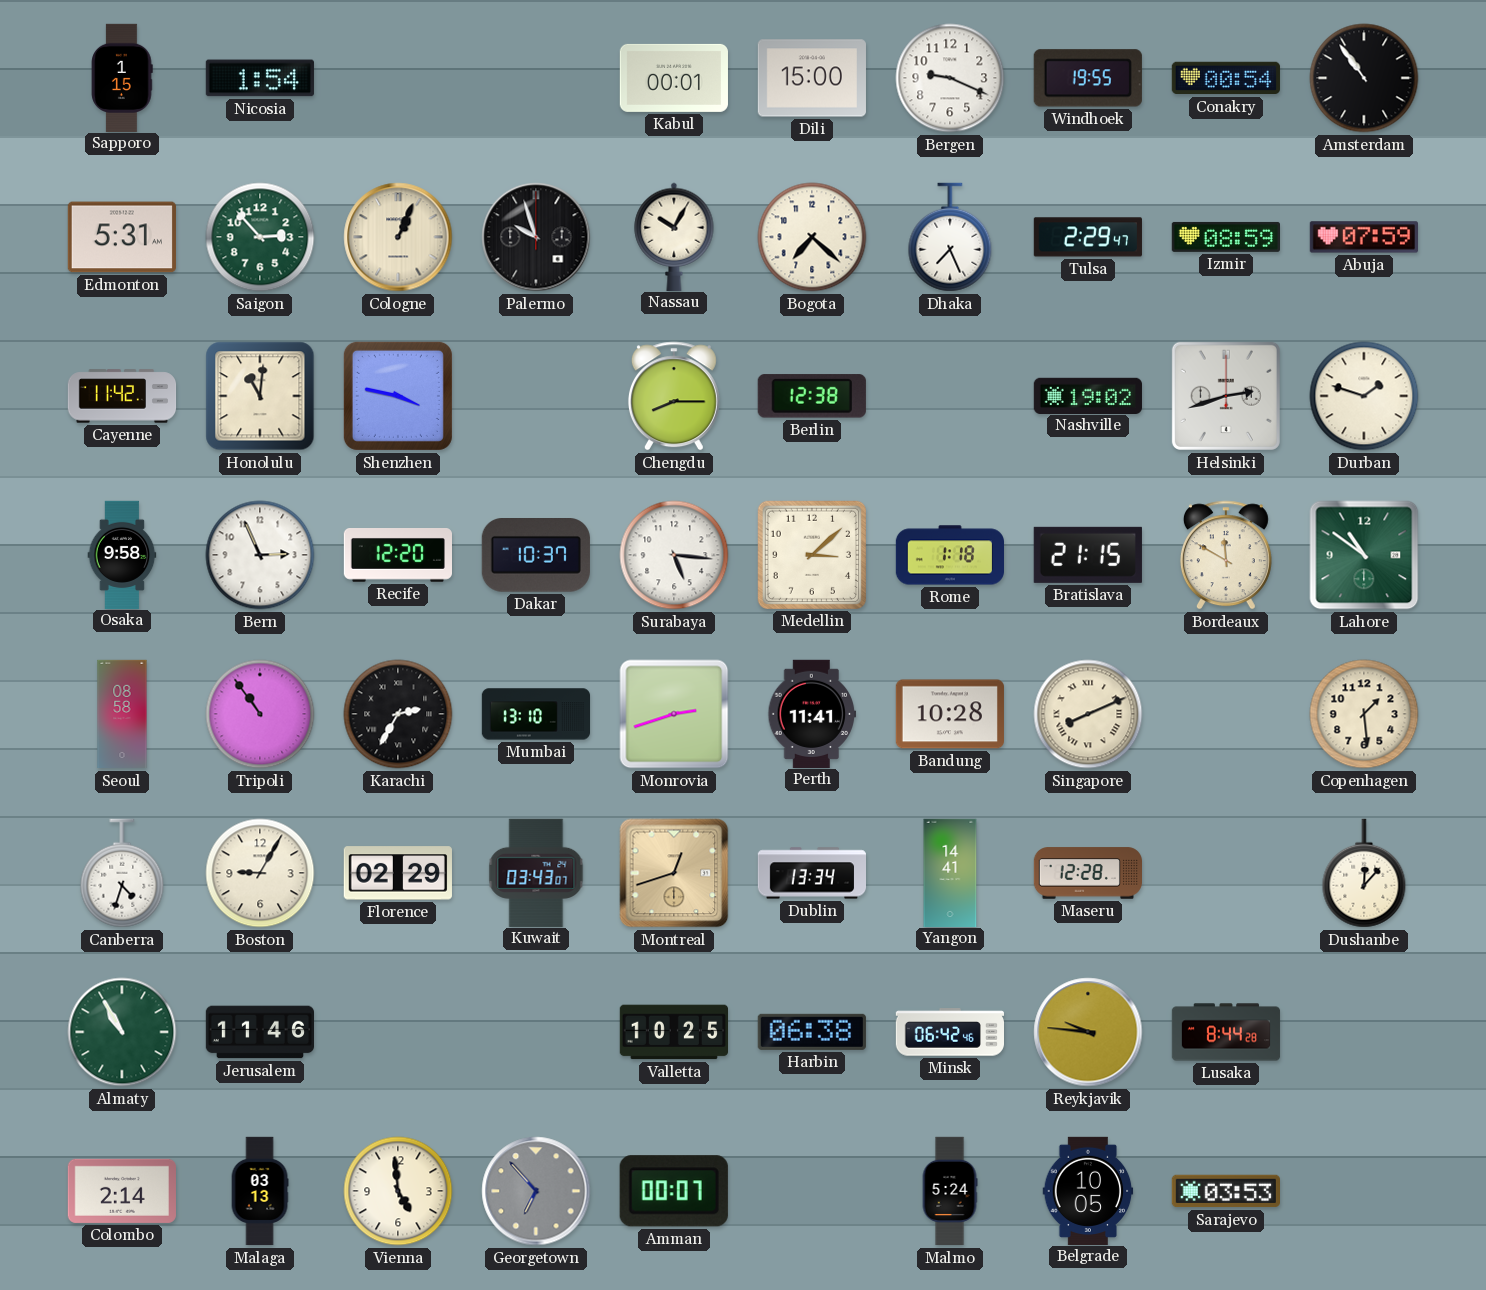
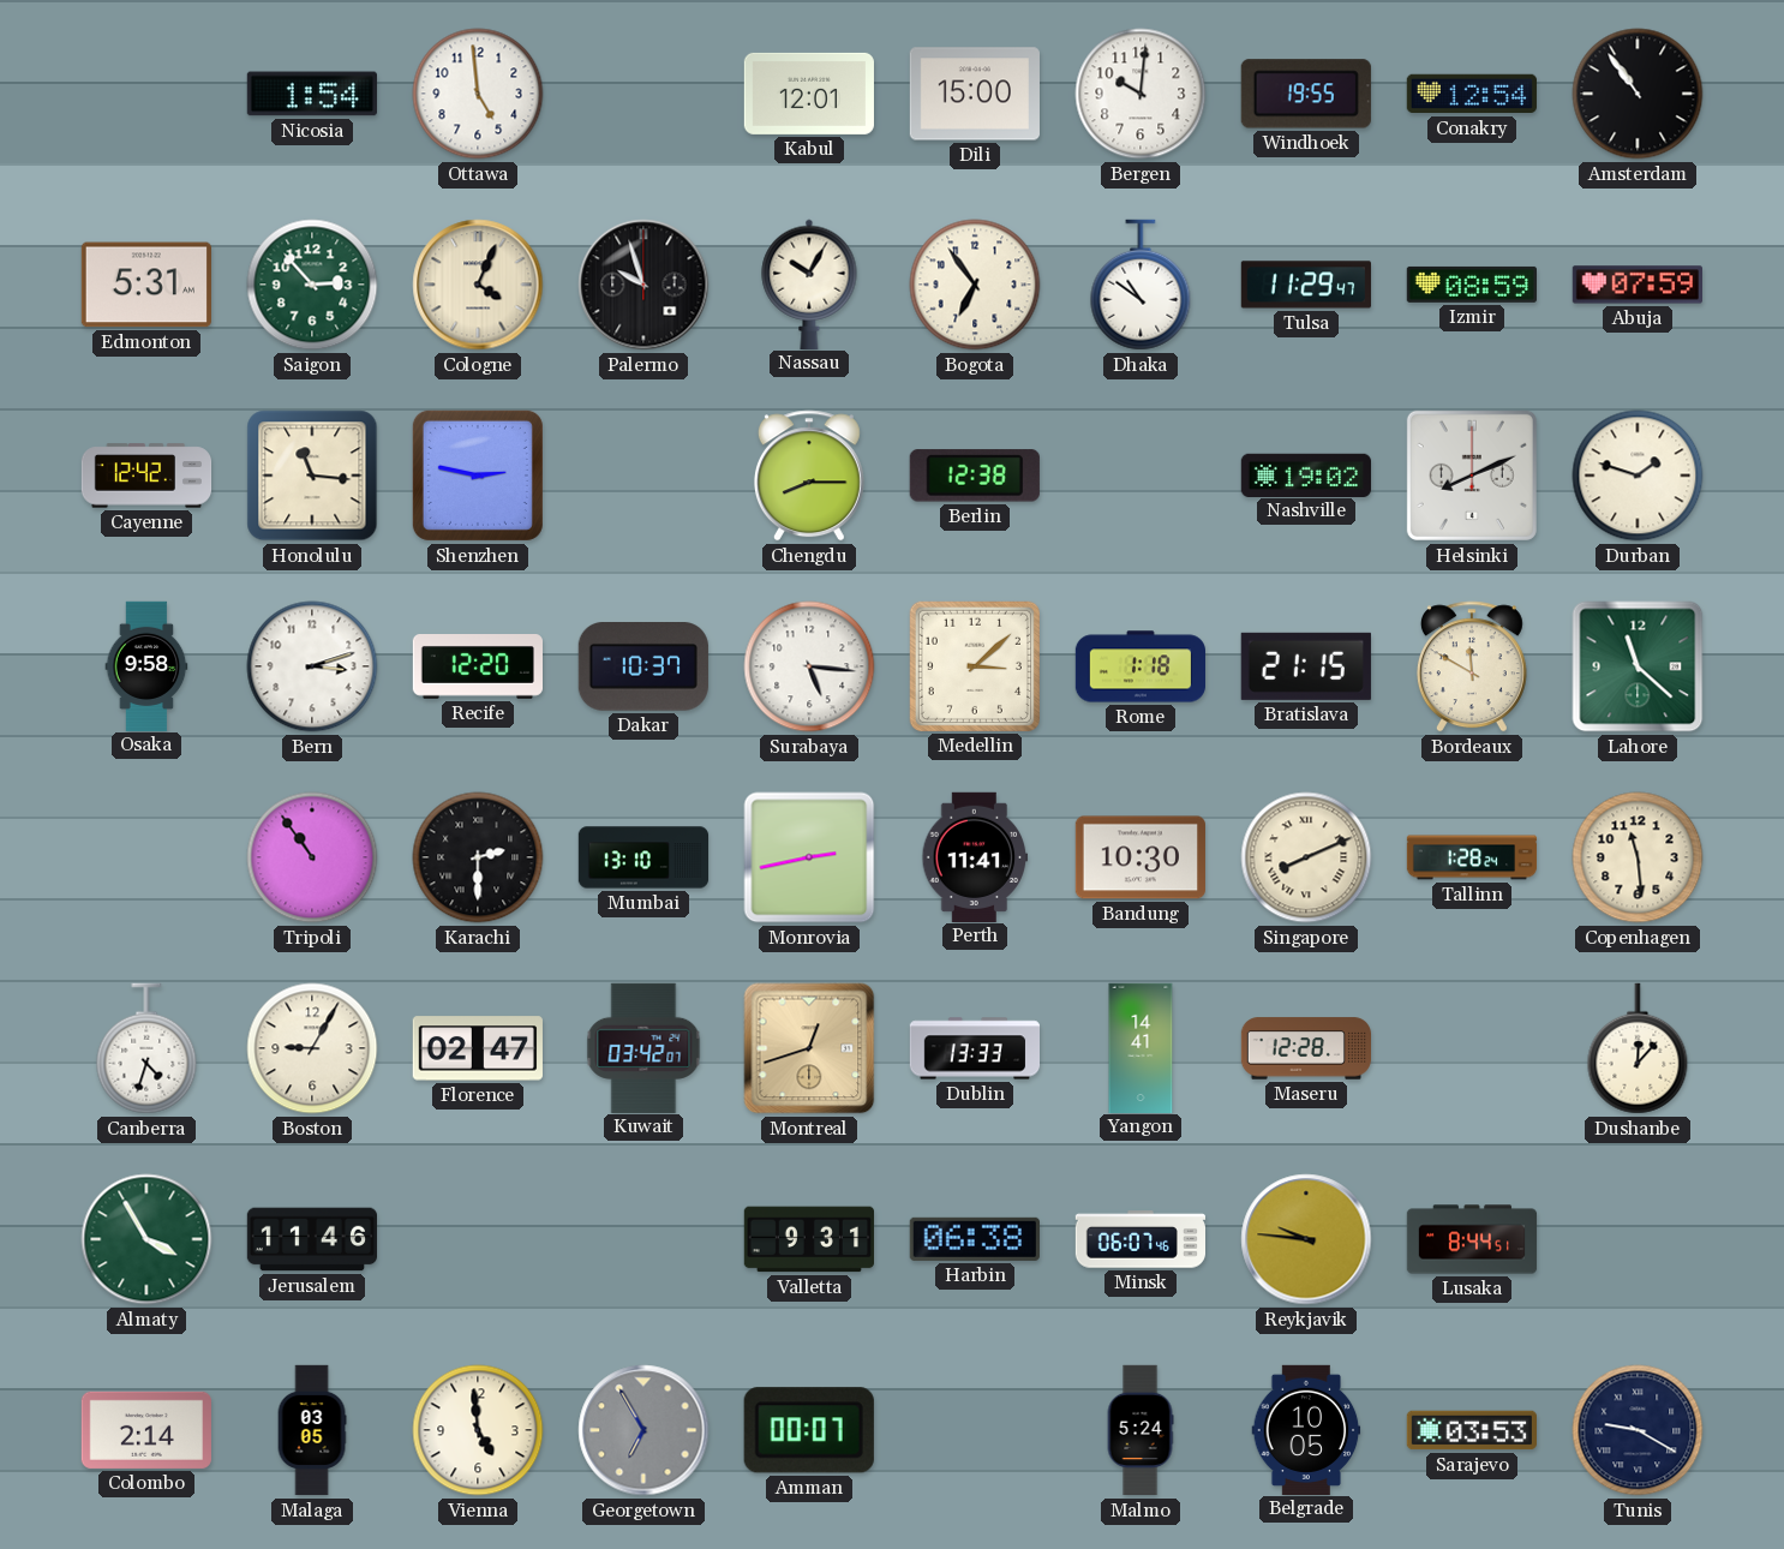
Sapporo: 1:15 -> none (122, 77)
Ottawa: none -> 4:59 (478, 94)
Kabul: 00:01 -> 12:01 (808, 94)
Bergen: 9:19 -> 10:01 (1141, 94)
Conakry: 00:54 -> 12:54 (1472, 94)
Cologne: 1:04 -> 4:04 (478, 285)
Bogota: 7:22 -> 6:54 (975, 285)
Dhaka: 7:26 -> 10:51 (1141, 285)
Tulsa: 2:29 -> 11:29 (1306, 285)
Cayenne: 11:42 -> 12:42 (146, 476)
Honolulu: 11:01 -> 11:16 (312, 476)
Shenzhen: 3:47 -> 2:47 (478, 476)
Helsinki: 2:42 -> 8:11 (1472, 476)
Bern: 2:56 -> 3:12 (312, 666)
Lahore: 10:51 -> 11:22 (1638, 666)
Seoul: 08:58 -> none (122, 714)
Karachi: 2:35 -> 2:30 (478, 857)
Monrovia: 2:42 -> 2:43 (809, 857)
Bandung: 10:28 -> 10:30 (1141, 857)
Tallinn: none -> 1:28 (1472, 857)
Copenhagen: 1:29 -> 11:29 (1638, 857)
Florence: 02:29 -> 02:47 (478, 1048)
Kuwait: 03:43 -> 03:42 (643, 1047)
Dublin: 13:34 -> 13:33 (974, 1048)
Almaty: 10:55 -> 3:55 (146, 1239)
Valletta: 10:25 -> 9:31 (808, 1239)
Minsk: 06:42 -> 06:07 (1139, 1239)
Lusaka: 8:44:28 -> 8:44:51 (1472, 1239)
Malaga: 03:13 -> 03:05 (312, 1430)
Georgetown: 6:53 -> 6:55 (643, 1430)
Tunis: none -> 9:20 (1638, 1430)
